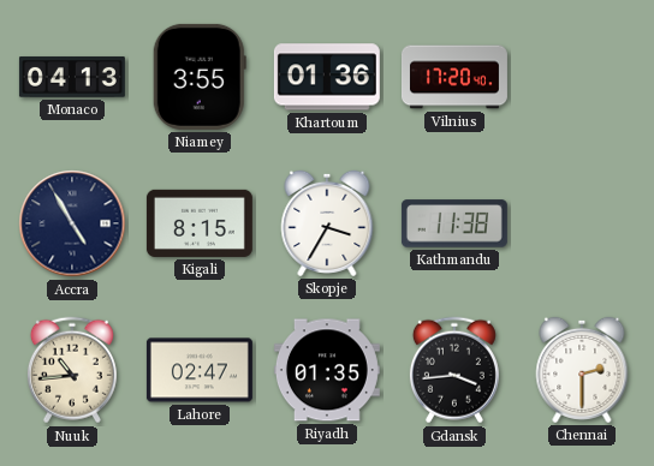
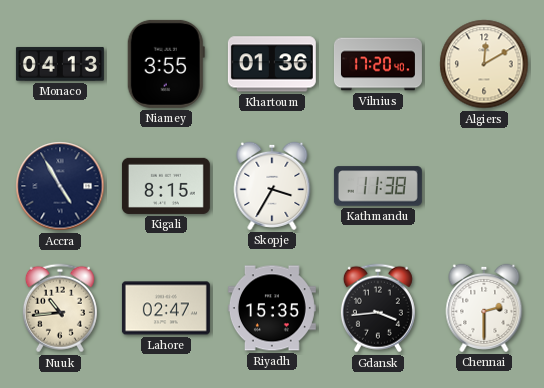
Algiers: none -> 12:10 (484, 64)
Riyadh: 01:35 -> 15:35 (272, 308)
